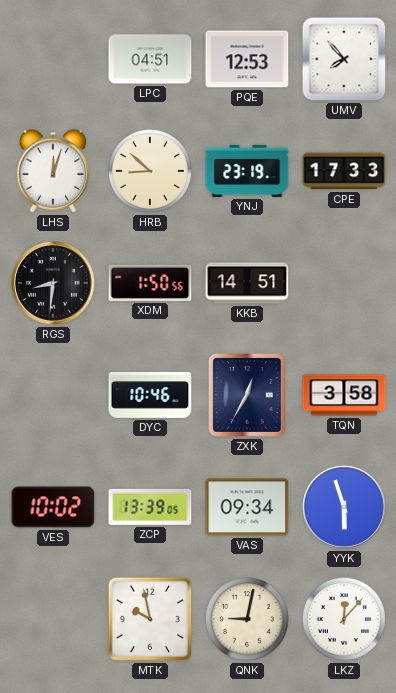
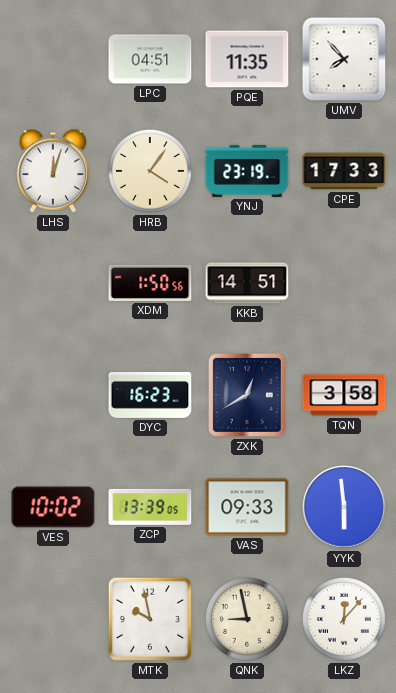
PQE: 12:53 -> 11:35 (247, 59)
HRB: 8:52 -> 4:06 (150, 171)
RGS: 8:31 -> none (53, 283)
DYC: 10:46 -> 16:23 (150, 395)
ZXK: 12:35 -> 12:40 (247, 395)
VAS: 09:34 -> 09:33 (247, 507)
YYK: 5:57 -> 5:59 (344, 507)
QNK: 9:02 -> 8:58 (247, 619)
